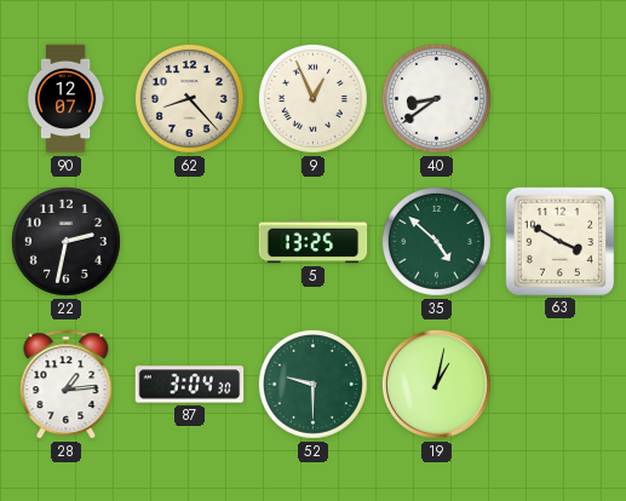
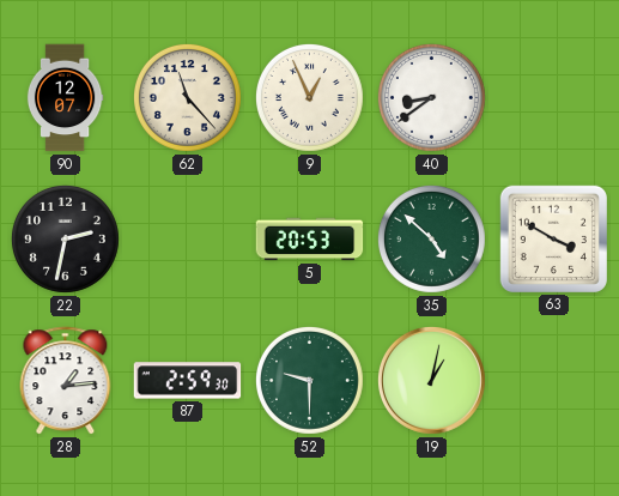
62: 8:23 -> 11:23 (187, 97)
5: 13:25 -> 20:53 (310, 240)
87: 3:04 -> 2:59 (188, 381)
